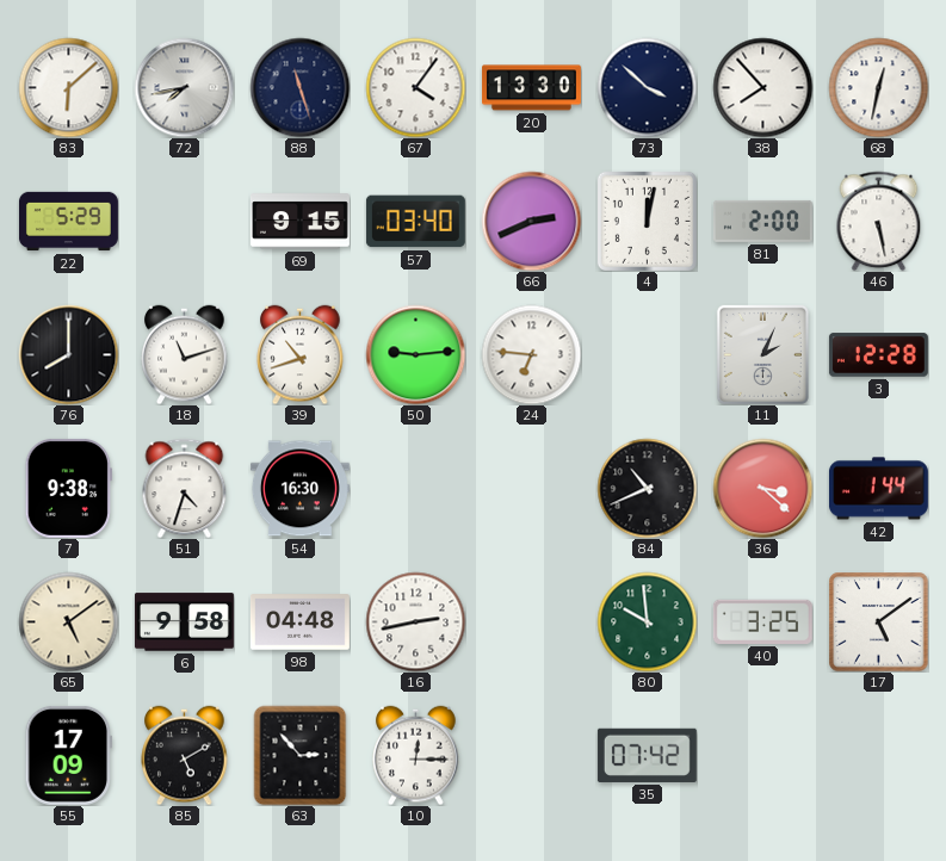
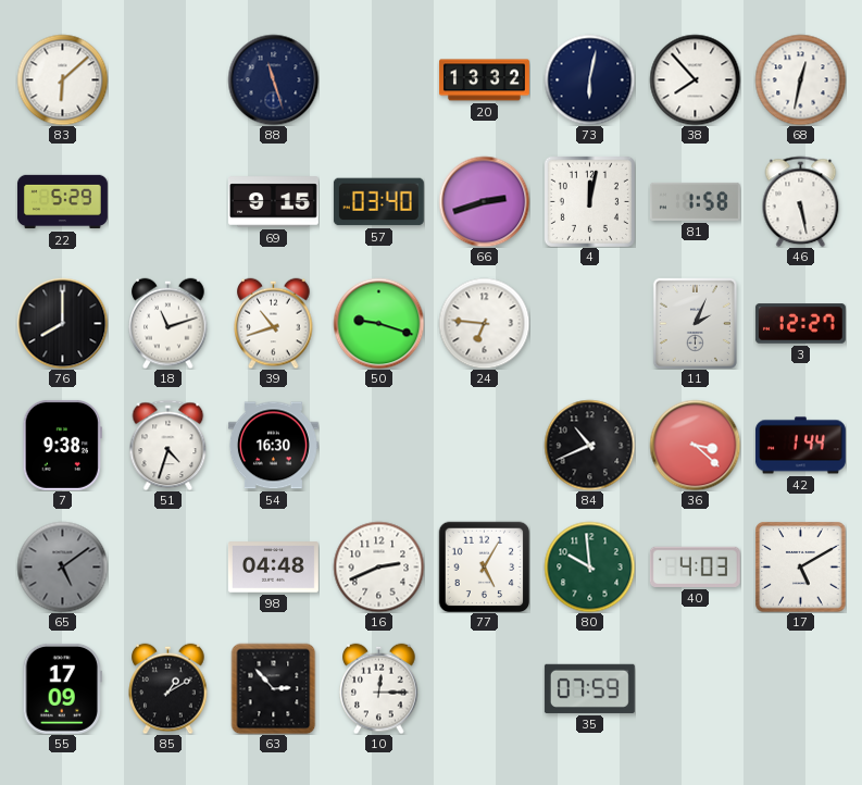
72: 7:43 -> none (184, 87)
67: 4:06 -> none (415, 87)
20: 13:30 -> 13:32 (484, 80)
73: 3:52 -> 6:02 (589, 79)
66: 2:41 -> 2:42 (484, 201)
81: 2:00 -> 1:58 (695, 201)
50: 9:14 -> 9:18 (378, 323)
3: 12:28 -> 12:27 (800, 324)
65 dial: cream -> grey (62, 566)
6: 9:58 -> none (184, 622)
16: 2:43 -> 2:41 (378, 566)
77: none -> 5:05 (484, 566)
40: 3:25 -> 4:03 (695, 566)
17: 5:09 -> 5:10 (800, 566)
85: 5:10 -> 1:10 (168, 688)
35: 07:42 -> 07:59 (589, 688)
